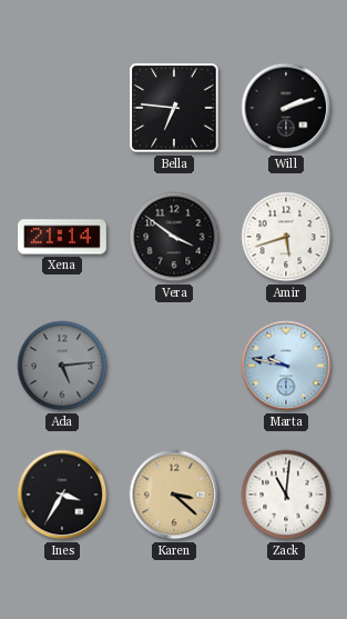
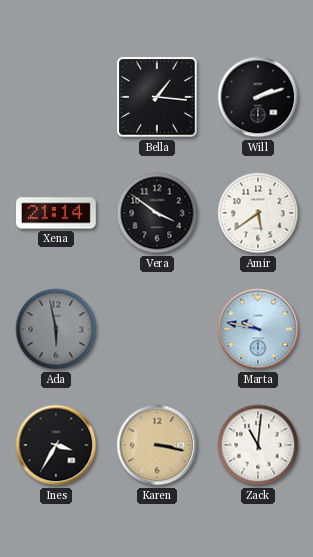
Bella: 6:46 -> 1:16 (157, 97)
Amir: 5:42 -> 5:39 (258, 213)
Ada: 5:14 -> 5:58 (56, 329)
Karen: 3:22 -> 3:17 (157, 445)
